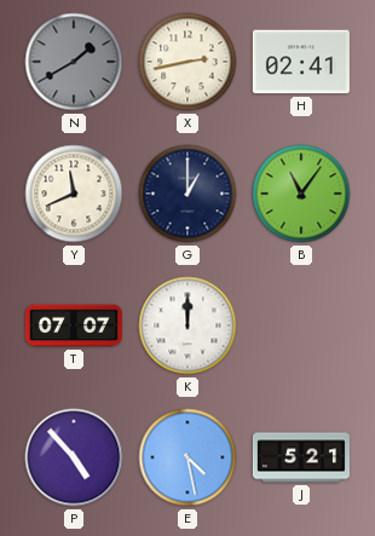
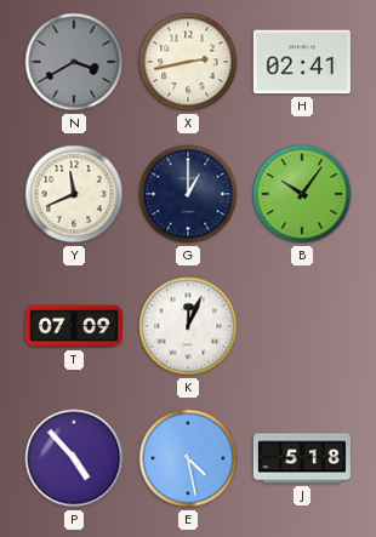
N: 1:40 -> 3:40 (74, 62)
B: 11:06 -> 10:06 (302, 194)
T: 07:07 -> 07:09 (74, 326)
K: 12:00 -> 12:04 (188, 326)
J: 5:21 -> 5:18 (302, 458)
